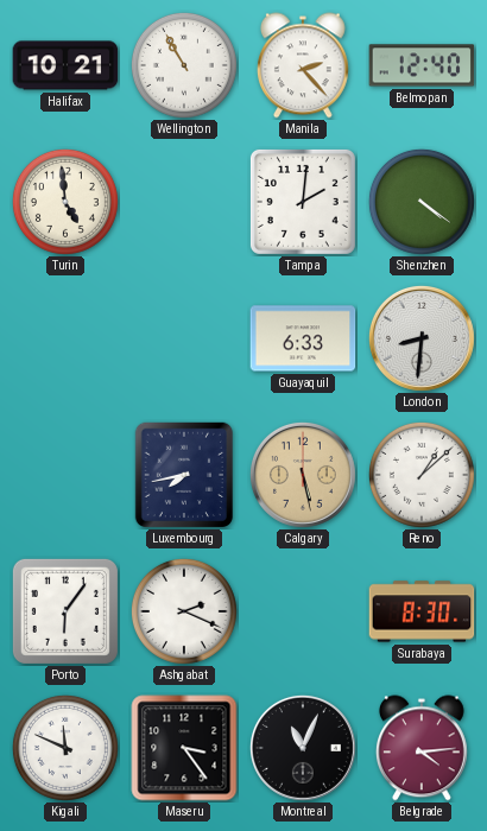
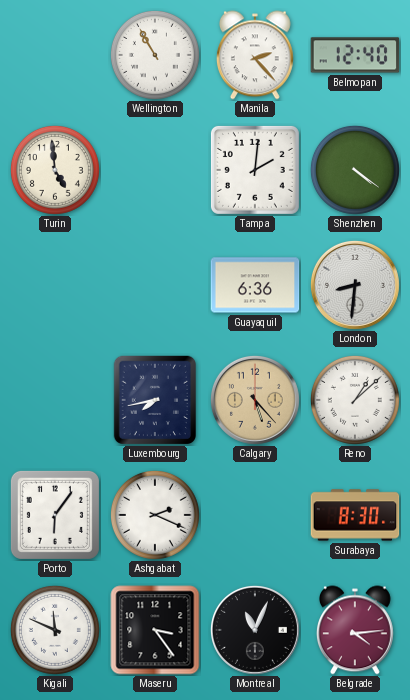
Halifax: 10:21 -> none (65, 65)
Guayaquil: 6:33 -> 6:36 (255, 285)
Calgary: 5:28 -> 5:23 (255, 400)
